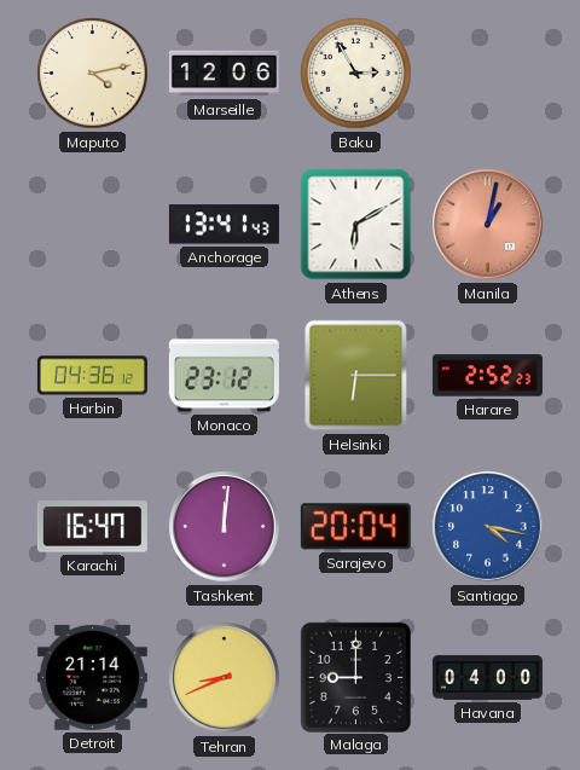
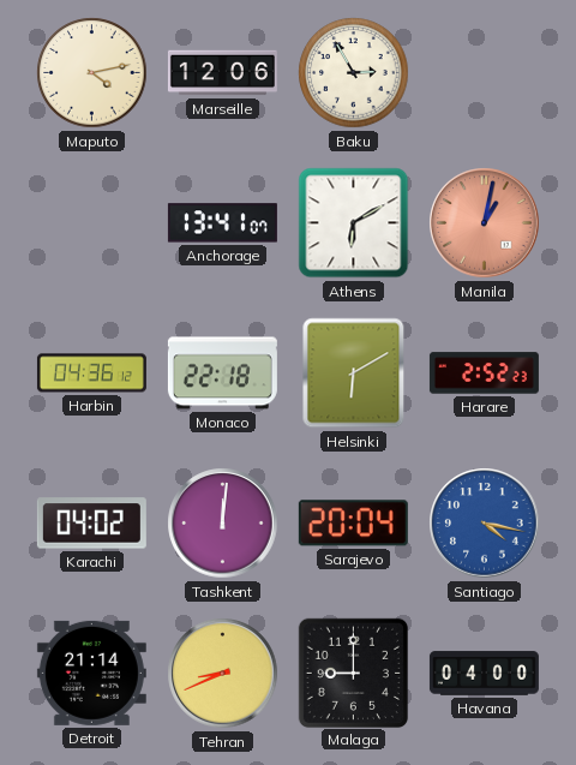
Anchorage: 13:41:43 -> 13:41:07 (222, 223)
Monaco: 23:12 -> 22:18 (222, 373)
Helsinki: 6:15 -> 6:10 (354, 373)
Karachi: 16:47 -> 04:02 (91, 524)
